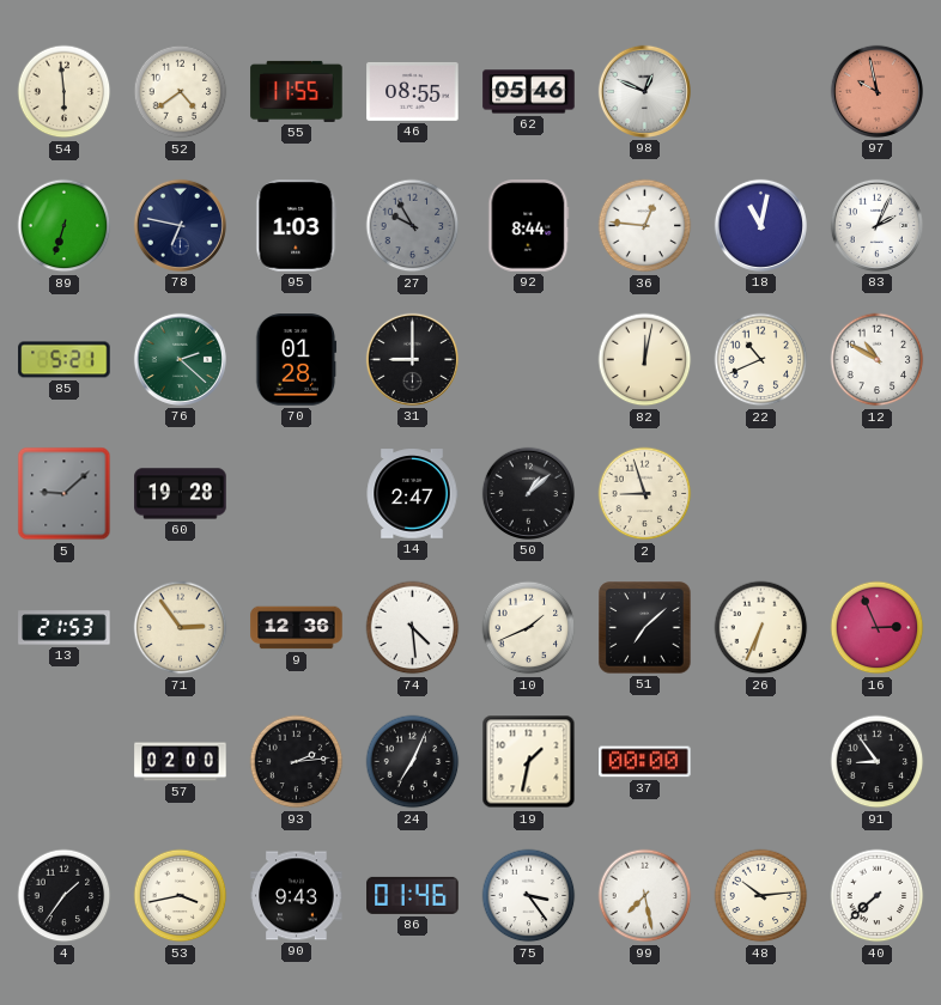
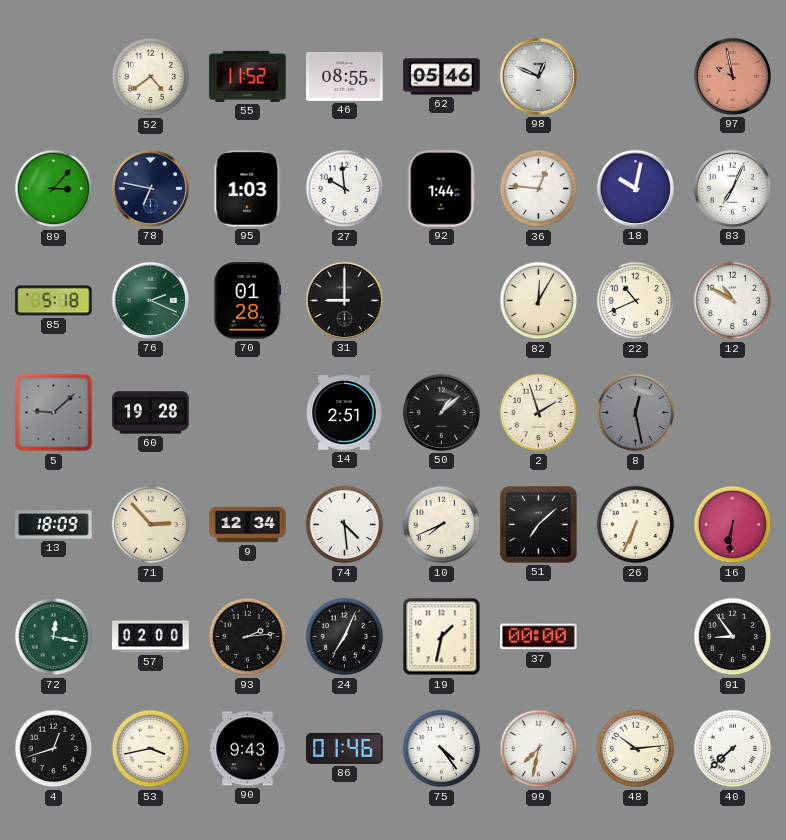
54: 5:59 -> none (65, 92)
55: 11:55 -> 11:52 (248, 76)
89: 6:33 -> 3:07 (54, 189)
27: 9:55 -> 9:59 (345, 189)
27 dial: grey -> white (345, 189)
92: 8:44 -> 1:44 (442, 189)
18: 11:02 -> 10:02 (635, 188)
83: 2:04 -> 7:04 (732, 188)
85: 5:21 -> 5:18 (54, 301)
76: 2:22 -> 2:19 (150, 300)
82: 12:02 -> 12:05 (539, 301)
14: 2:47 -> 2:51 (344, 413)
2: 8:57 -> 1:57 (539, 413)
8: none -> 12:28 (636, 413)
13: 21:53 -> 18:09 (54, 525)
71: 2:54 -> 2:53 (151, 525)
9: 12:36 -> 12:34 (248, 525)
10: 1:41 -> 7:41 (442, 525)
16: 2:56 -> 6:31 (733, 525)
72: none -> 12:17 (54, 637)
4: 1:36 -> 12:42 (54, 749)
75: 3:24 -> 4:24 (442, 749)
99: 7:28 -> 7:32 (539, 749)
